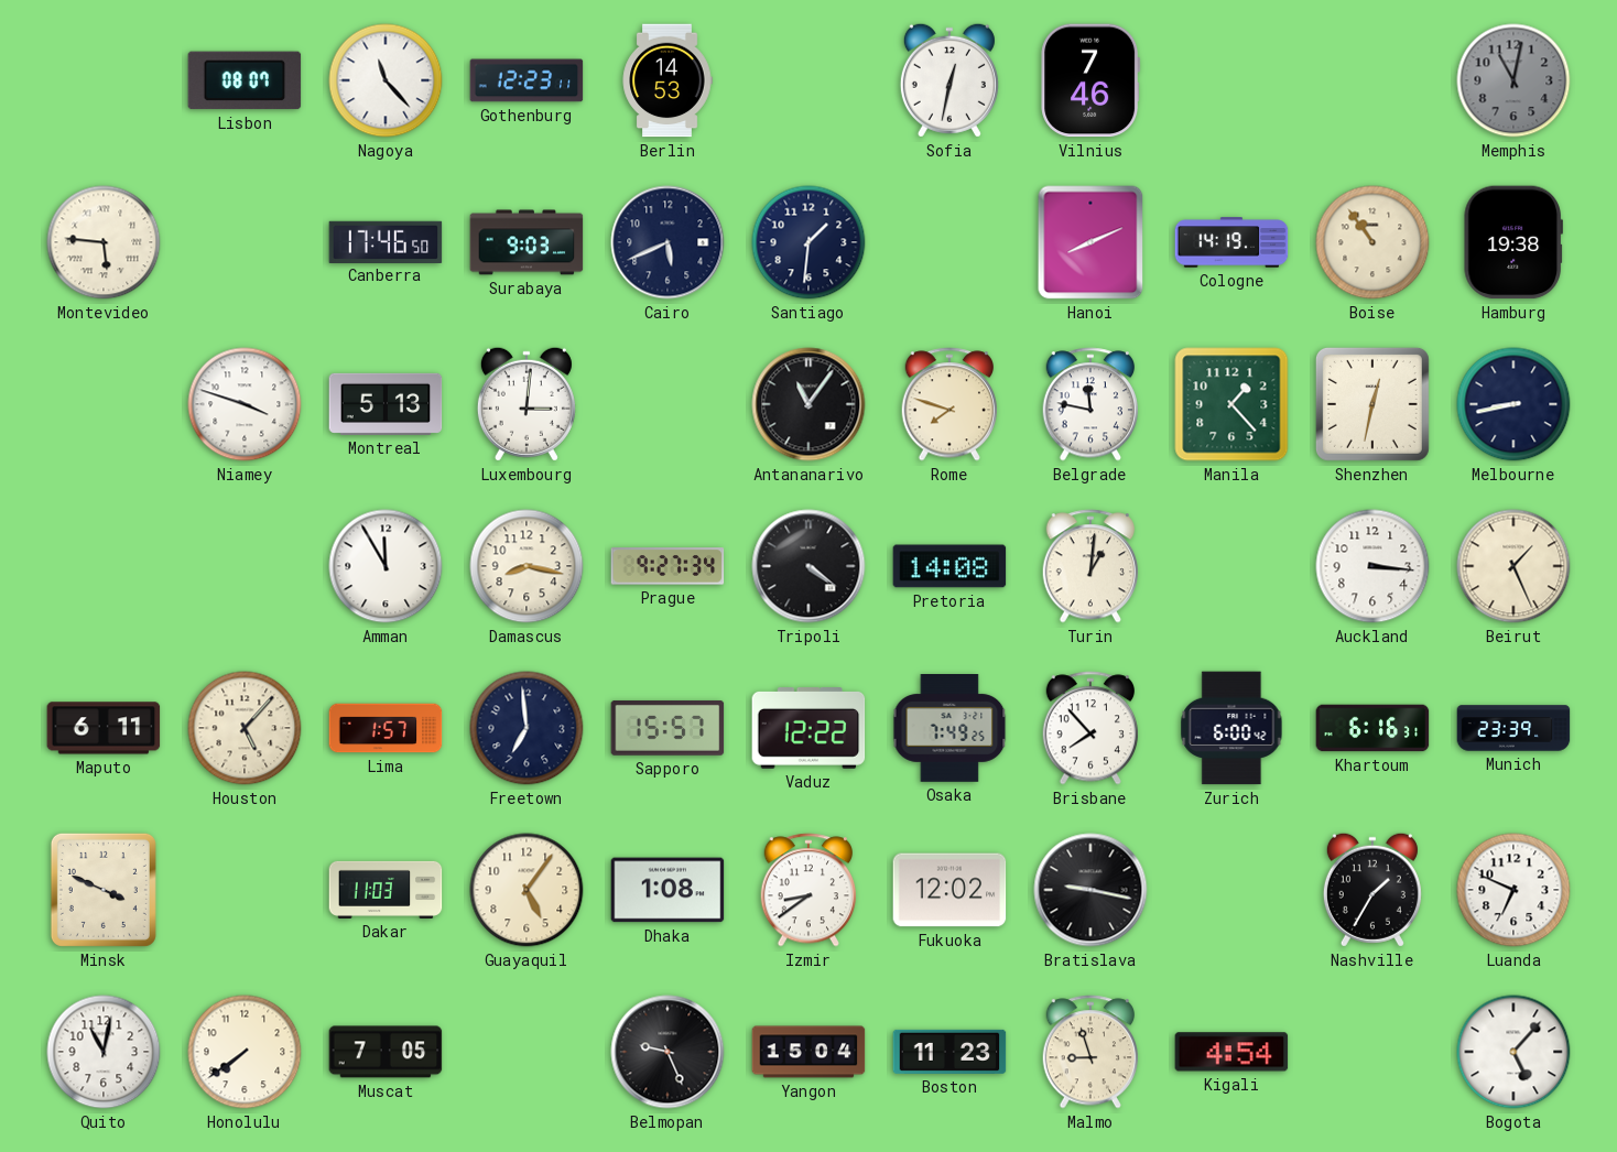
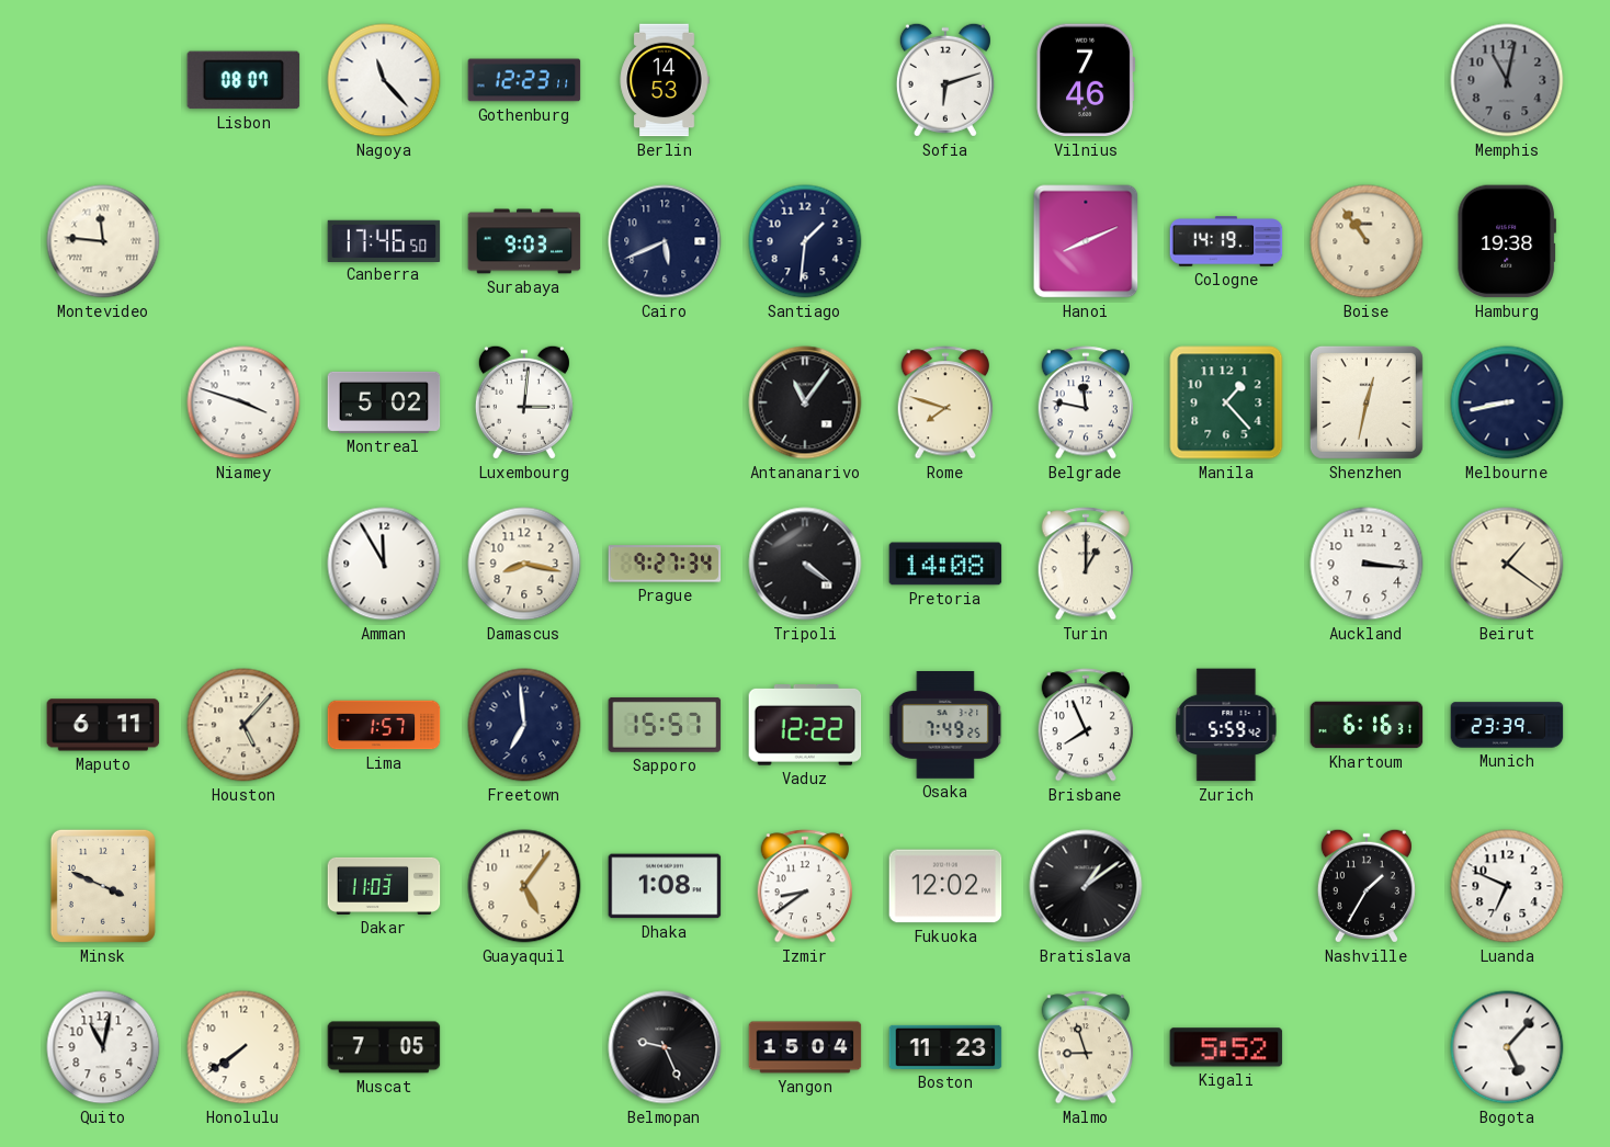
Sofia: 12:32 -> 6:12 (945, 80)
Montevideo: 5:46 -> 11:46 (103, 241)
Montreal: 5:13 -> 5:02 (384, 402)
Turin: 1:01 -> 1:00 (1086, 564)
Beirut: 1:26 -> 1:21 (1507, 564)
Brisbane: 7:53 -> 7:56 (1086, 725)
Zurich: 6:00 -> 5:59 (1226, 725)
Bratislava: 9:17 -> 1:09 (1086, 886)
Kigali: 4:54 -> 5:52 (1226, 1047)
